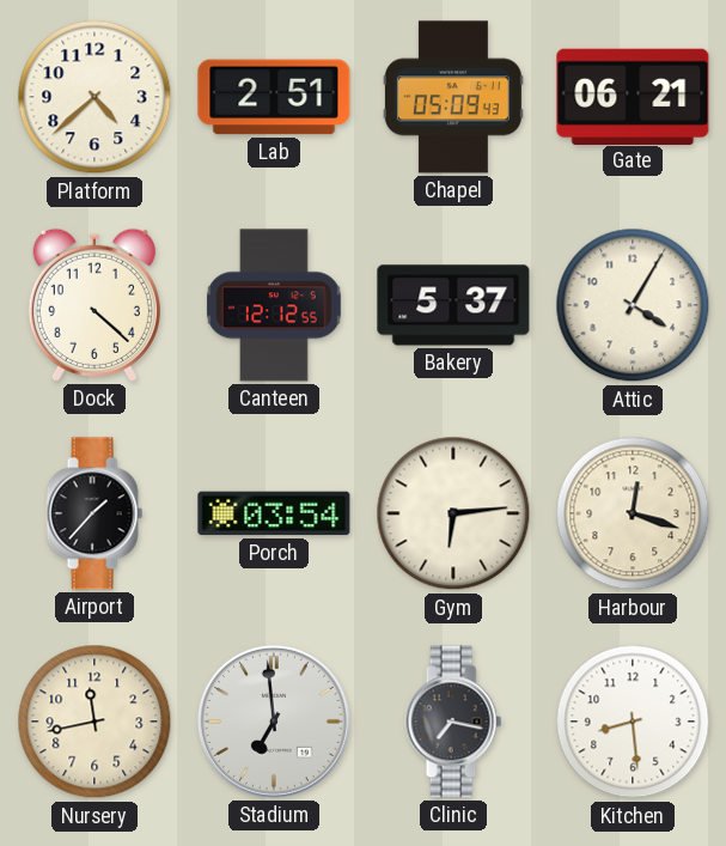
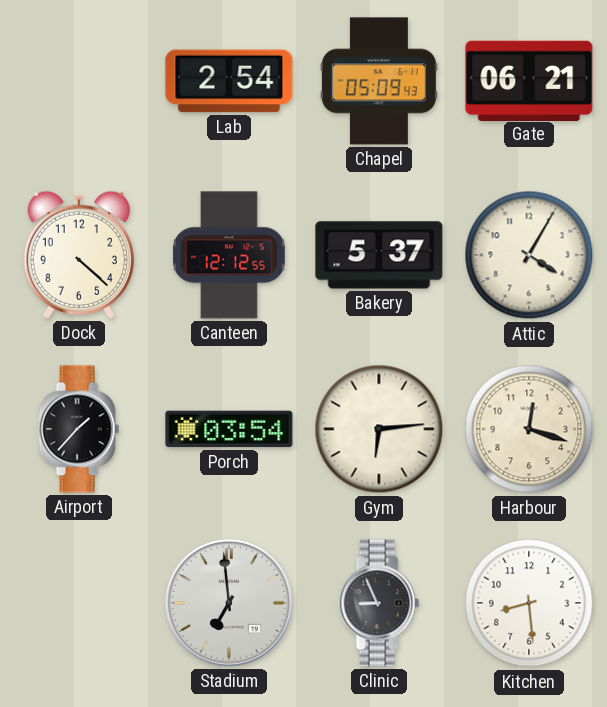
Platform: 4:38 -> none (94, 97)
Lab: 2:51 -> 2:54 (229, 81)
Nursery: 11:43 -> none (94, 722)
Clinic: 7:17 -> 8:56 (379, 603)
